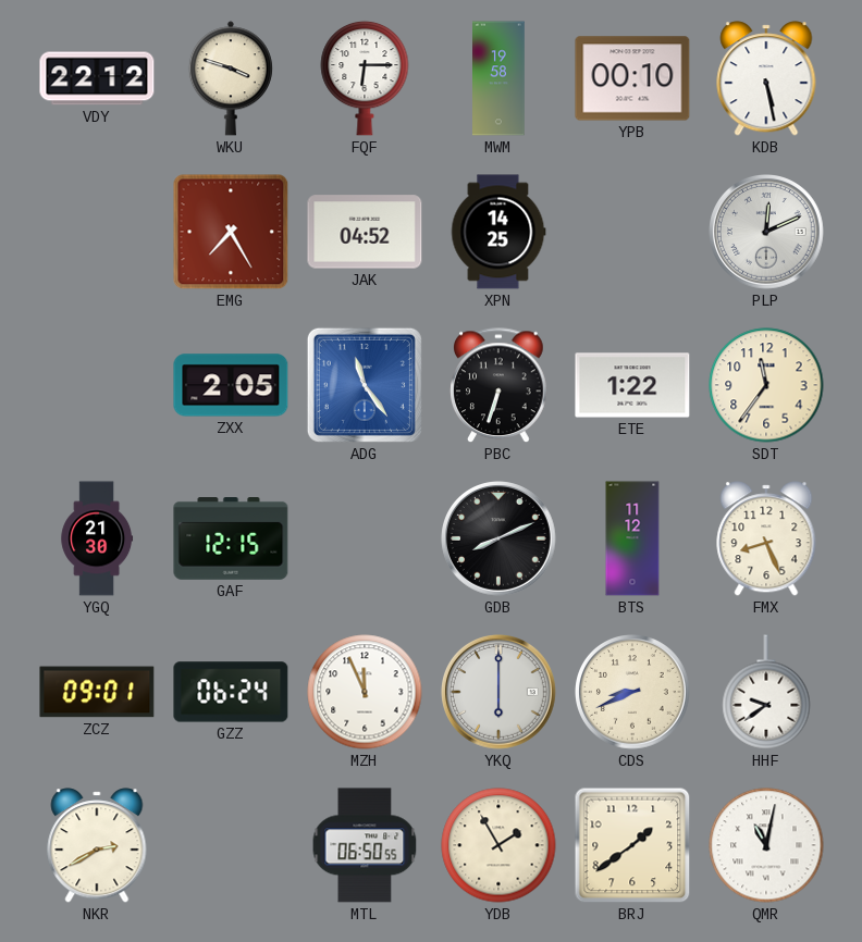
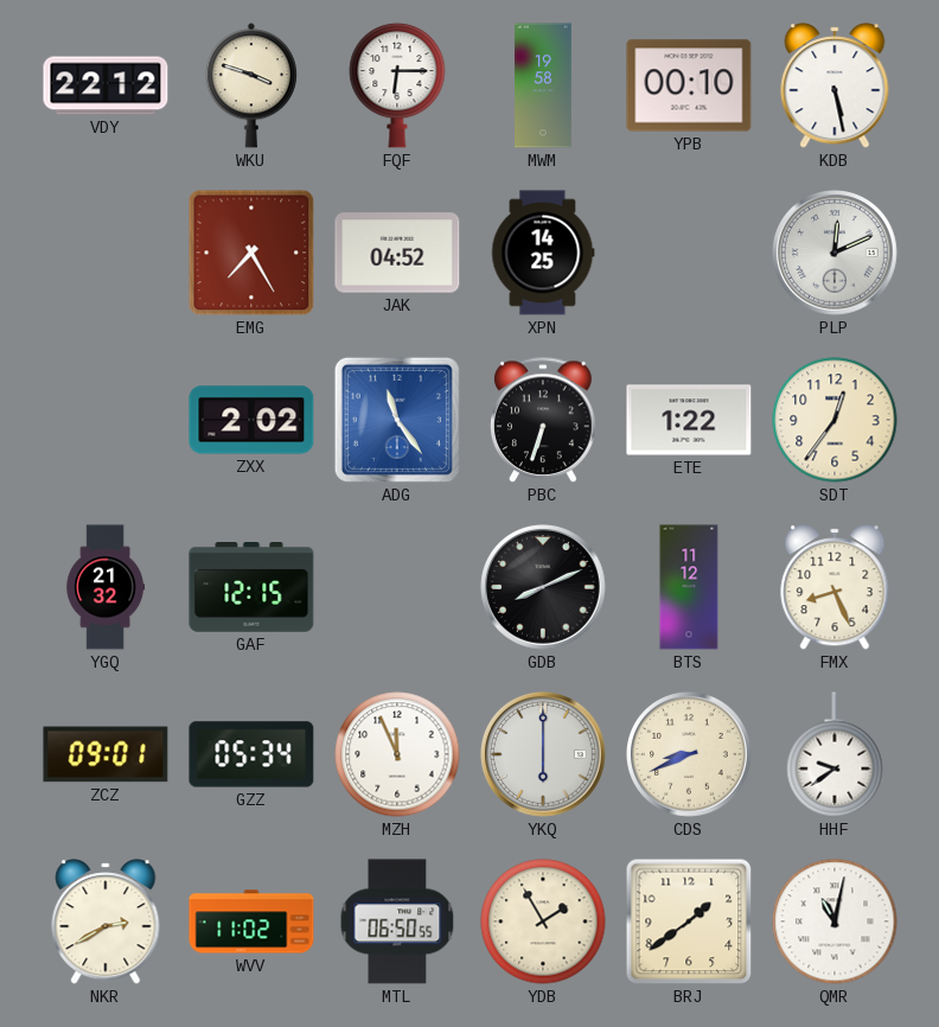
ZXX: 2:05 -> 2:02 (251, 420)
SDT: 11:36 -> 12:36 (835, 420)
YGQ: 21:30 -> 21:32 (106, 587)
GZZ: 06:24 -> 05:34 (251, 754)
WVV: none -> 11:02 (251, 921)
